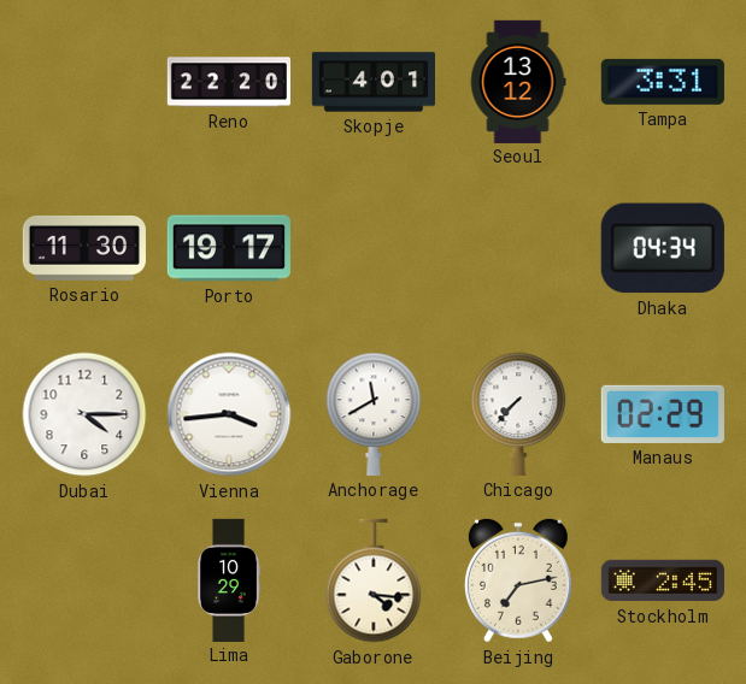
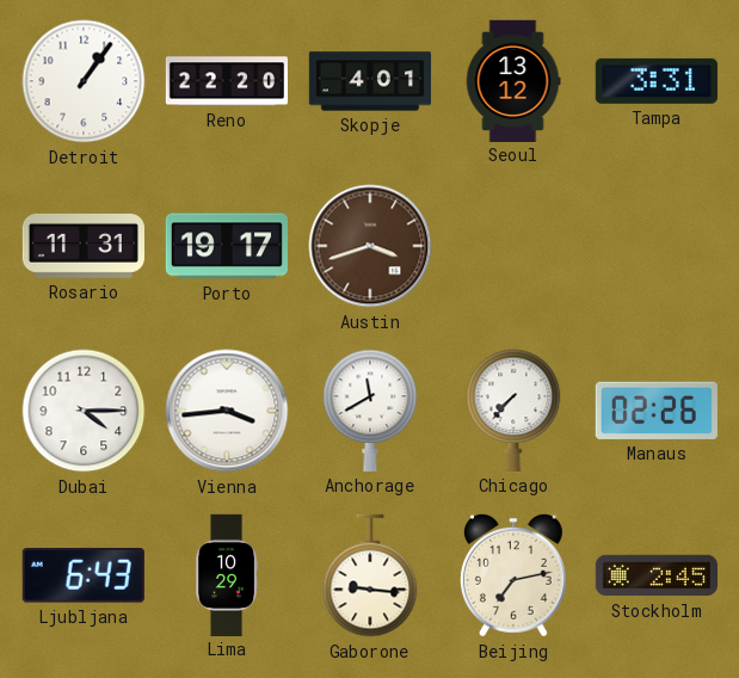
Detroit: none -> 1:06 (84, 81)
Rosario: 11:30 -> 11:31 (84, 246)
Austin: none -> 3:42 (370, 246)
Dhaka: 04:34 -> none (663, 248)
Manaus: 02:29 -> 02:26 (657, 411)
Ljubljana: none -> 6:43 (84, 577)
Gaborone: 4:16 -> 9:16 (370, 575)
